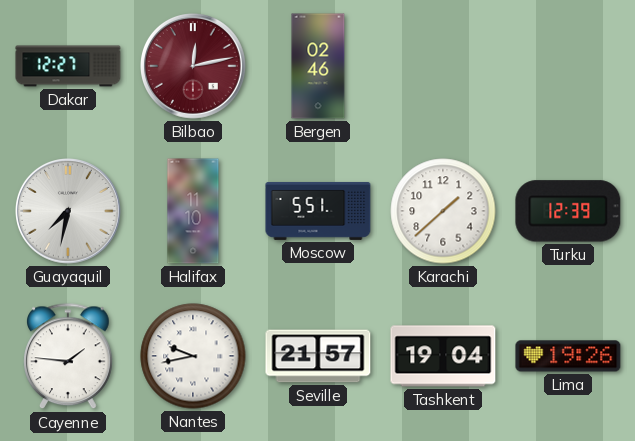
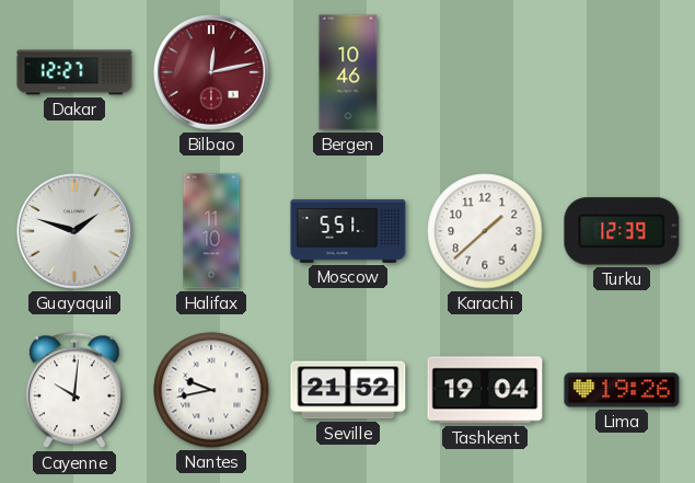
Bergen: 02:46 -> 10:46 (348, 72)
Guayaquil: 7:32 -> 1:48 (76, 232)
Cayenne: 1:46 -> 10:01 (76, 391)
Seville: 21:57 -> 21:52 (348, 390)
